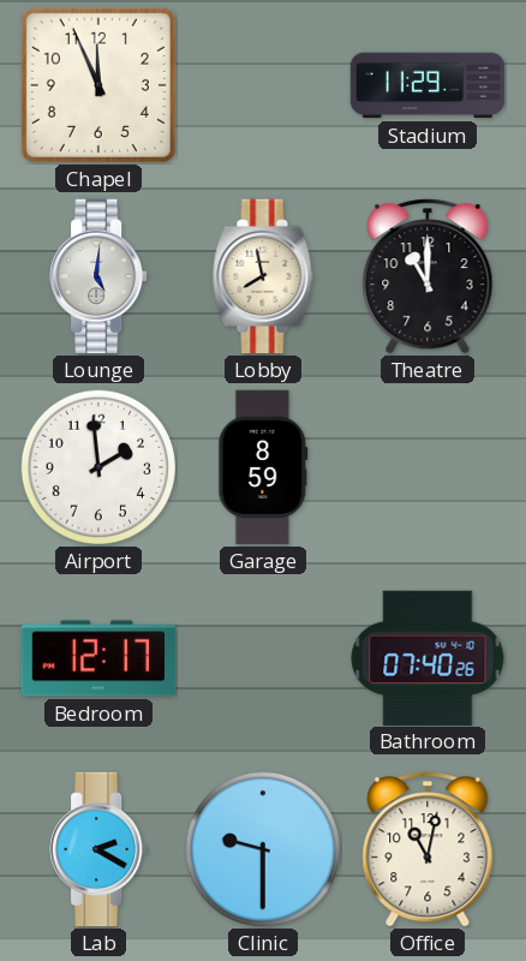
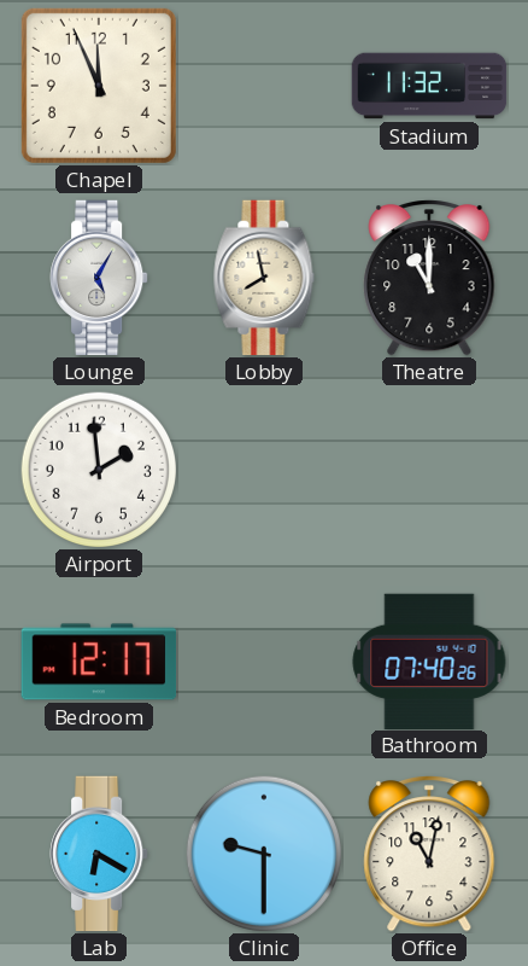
Stadium: 11:29 -> 11:32 (429, 86)
Lounge: 5:01 -> 5:05 (99, 278)
Garage: 8:59 -> none (263, 467)
Lab: 2:20 -> 6:20 (99, 854)
